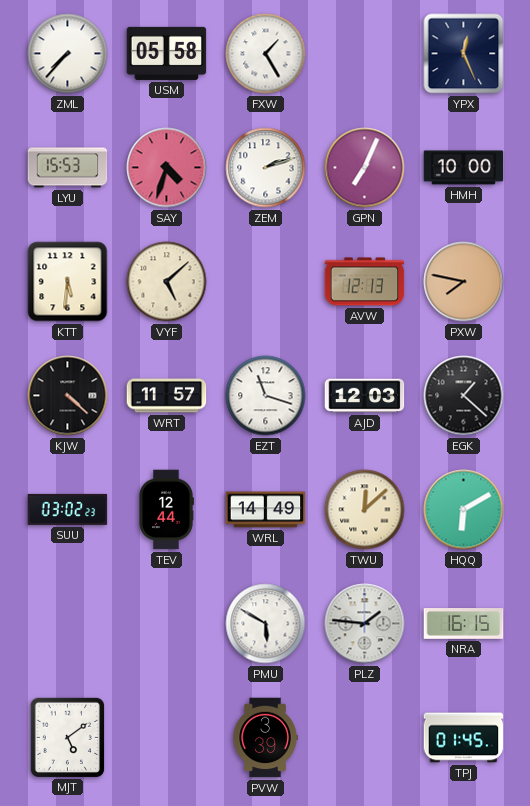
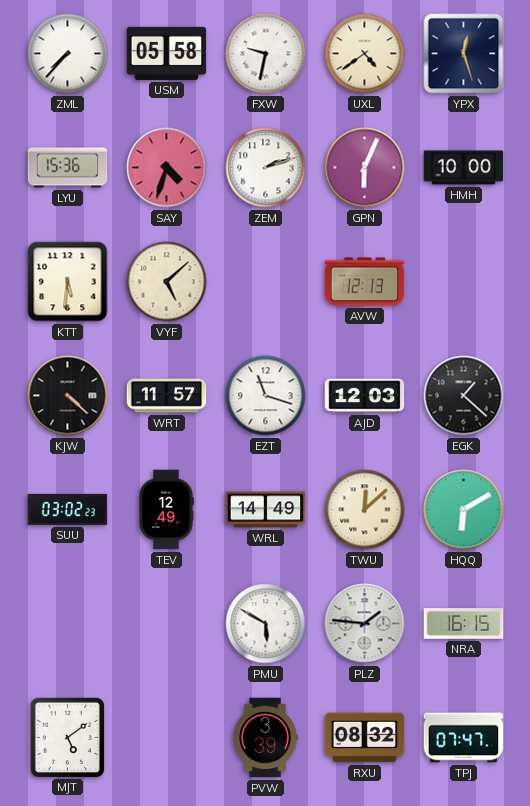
FXW: 1:25 -> 9:32 (266, 54)
UXL: none -> 4:39 (365, 54)
YPX: 12:26 -> 12:27 (464, 54)
LYU: 15:53 -> 15:36 (68, 168)
GPN: 7:04 -> 6:04 (365, 168)
PXW: 7:47 -> none (464, 282)
TEV: 12:44 -> 12:49 (166, 510)
RXU: none -> 08:32 (365, 738)
TPJ: 01:45 -> 07:47 (464, 738)
